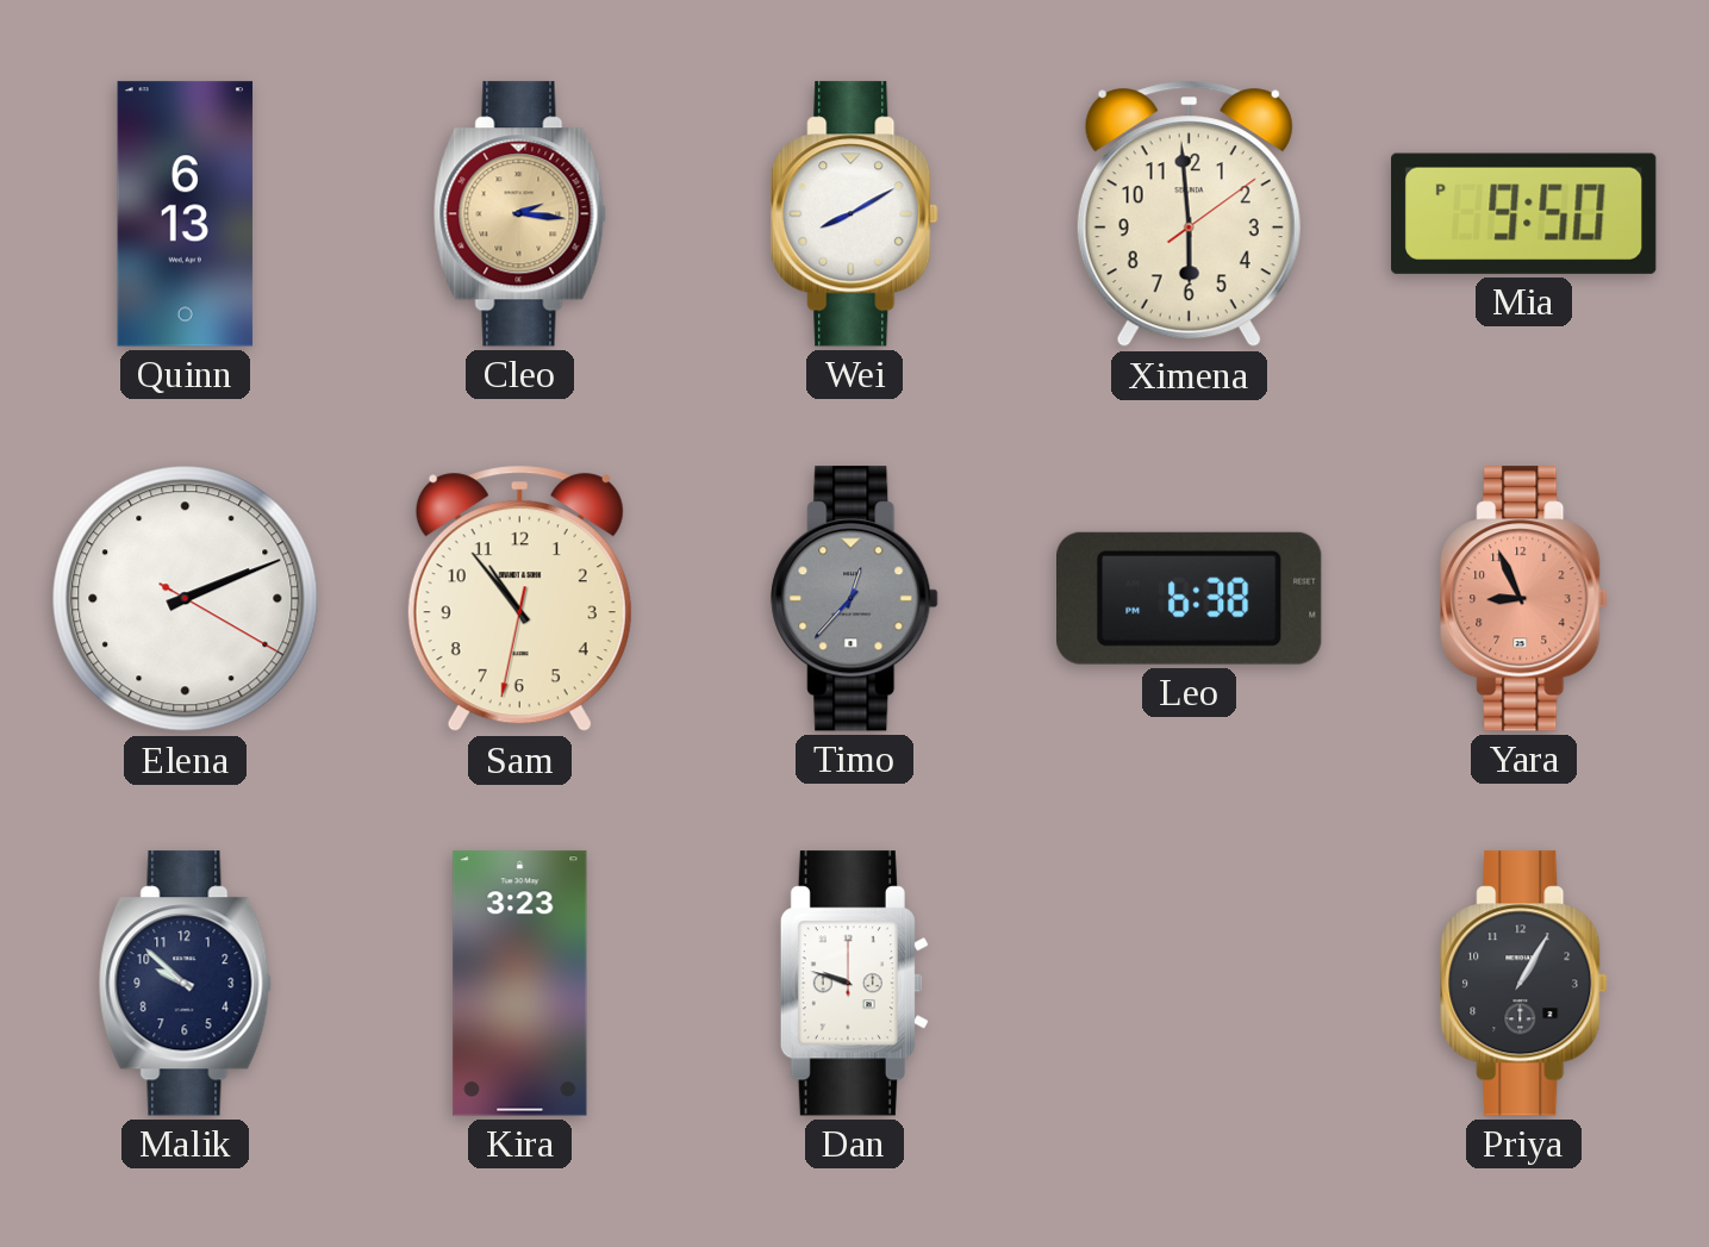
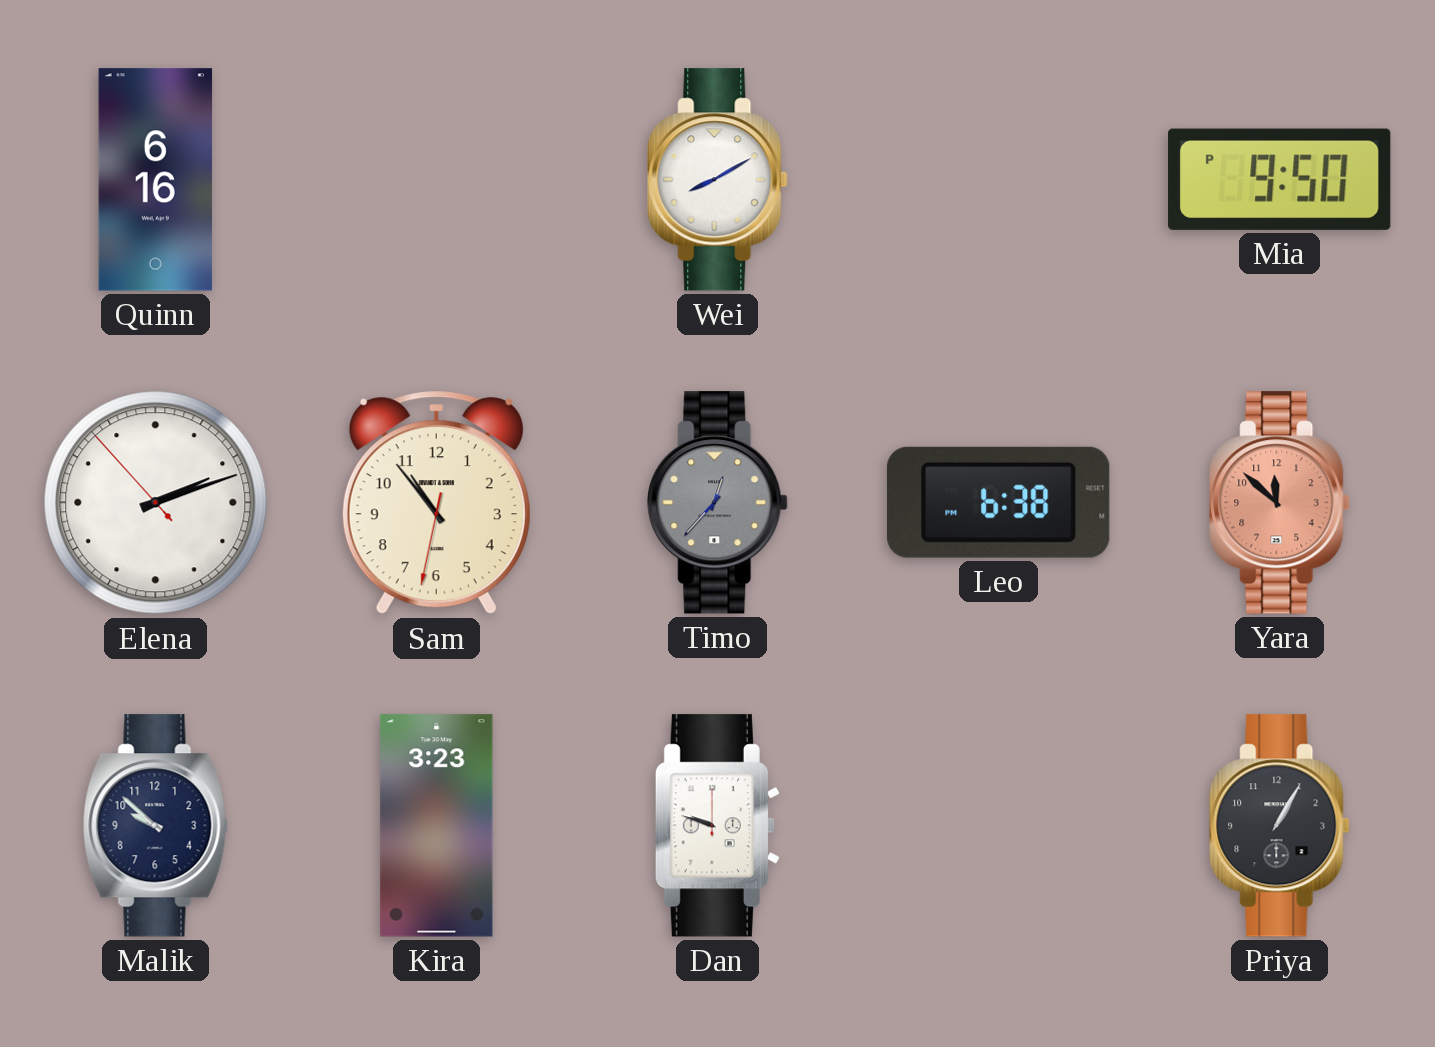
Quinn: 6:13 -> 6:16 (156, 180)
Cleo: 2:16 -> none (519, 214)
Ximena: 5:59 -> none (1189, 214)
Elena: 2:11:20 -> 2:11:53 (156, 503)
Yara: 8:56 -> 11:52 (1280, 503)
